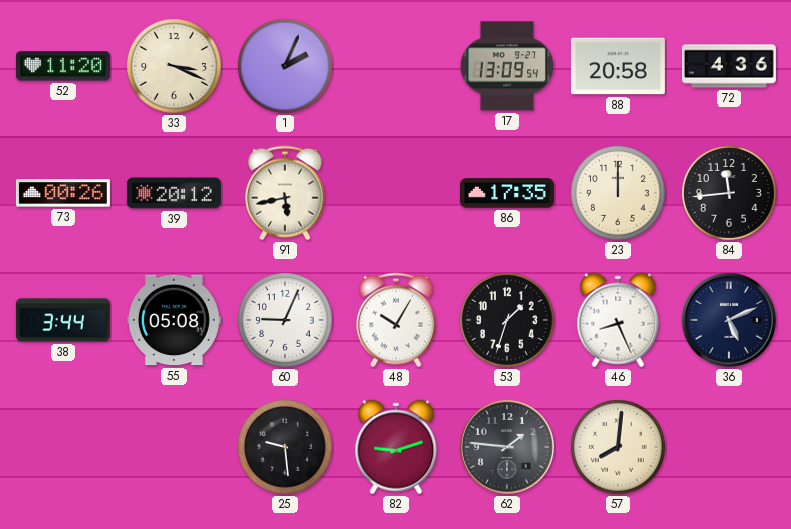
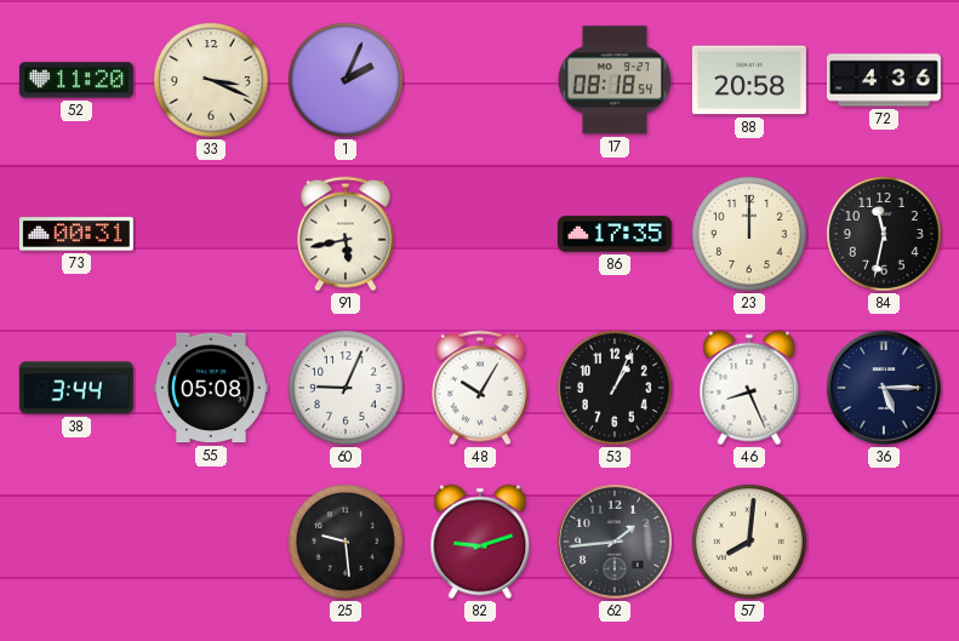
17: 13:09 -> 08:18 (613, 80)
73: 00:26 -> 00:31 (76, 234)
39: 20:12 -> none (174, 193)
84: 11:44 -> 11:32 (885, 235)
53: 1:33 -> 1:04 (616, 389)
36: 5:11 -> 5:15 (884, 388)
62: 1:46 -> 1:44 (615, 542)
